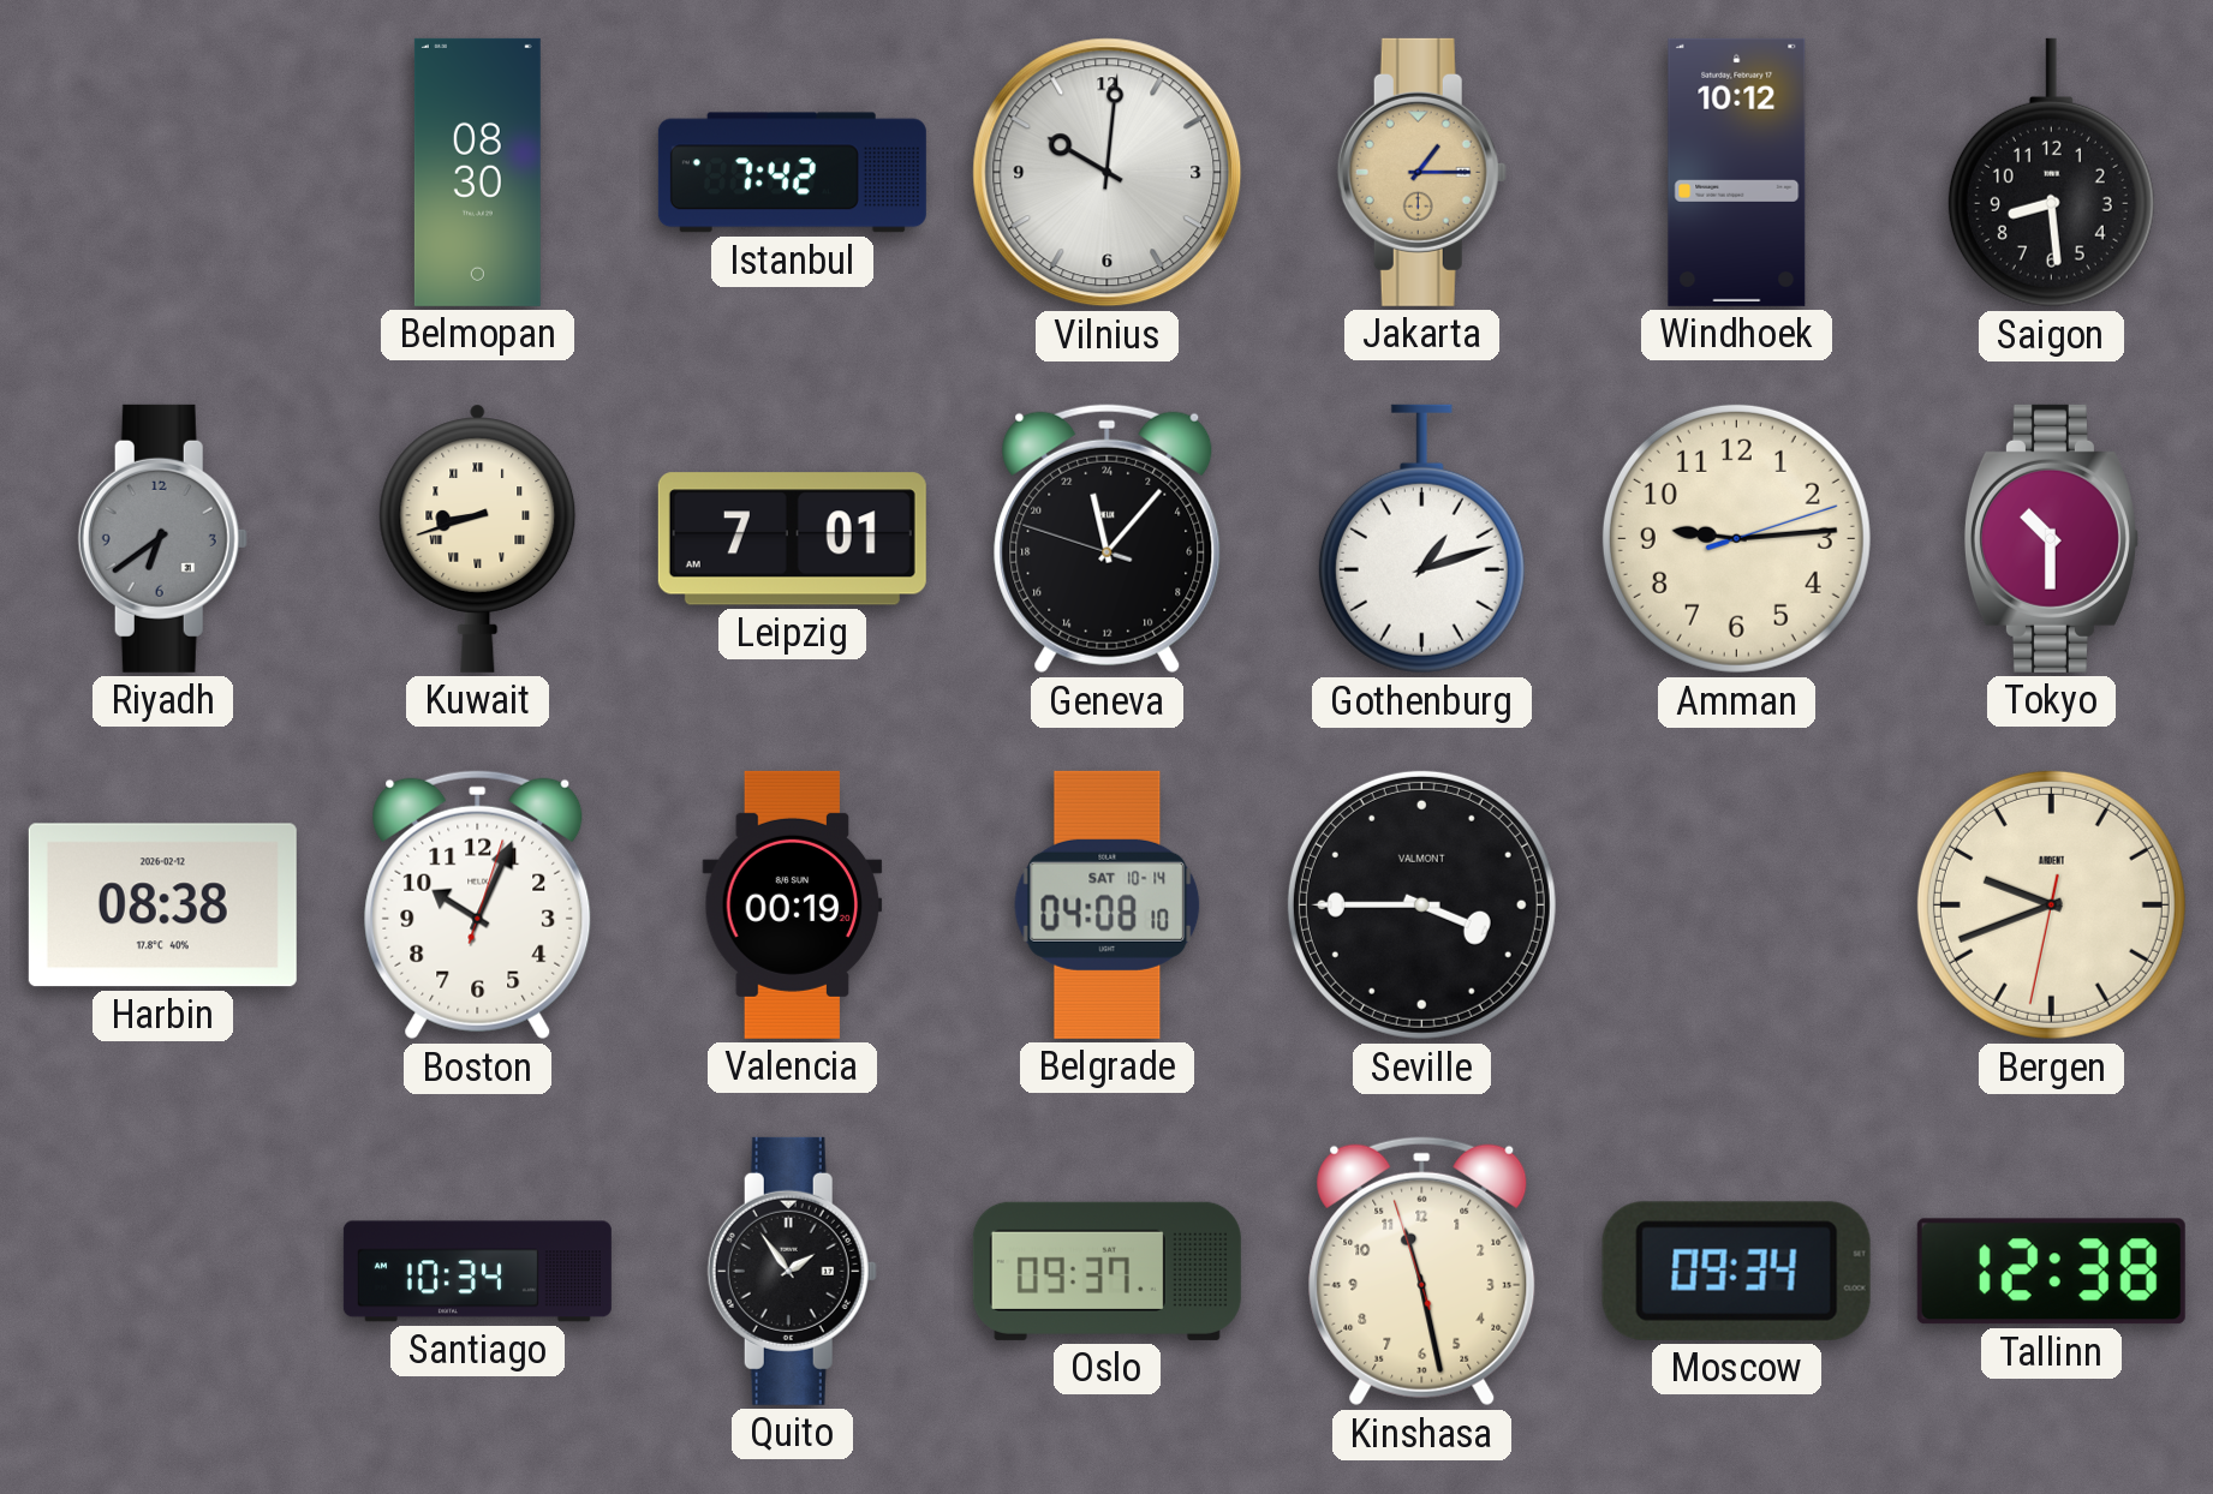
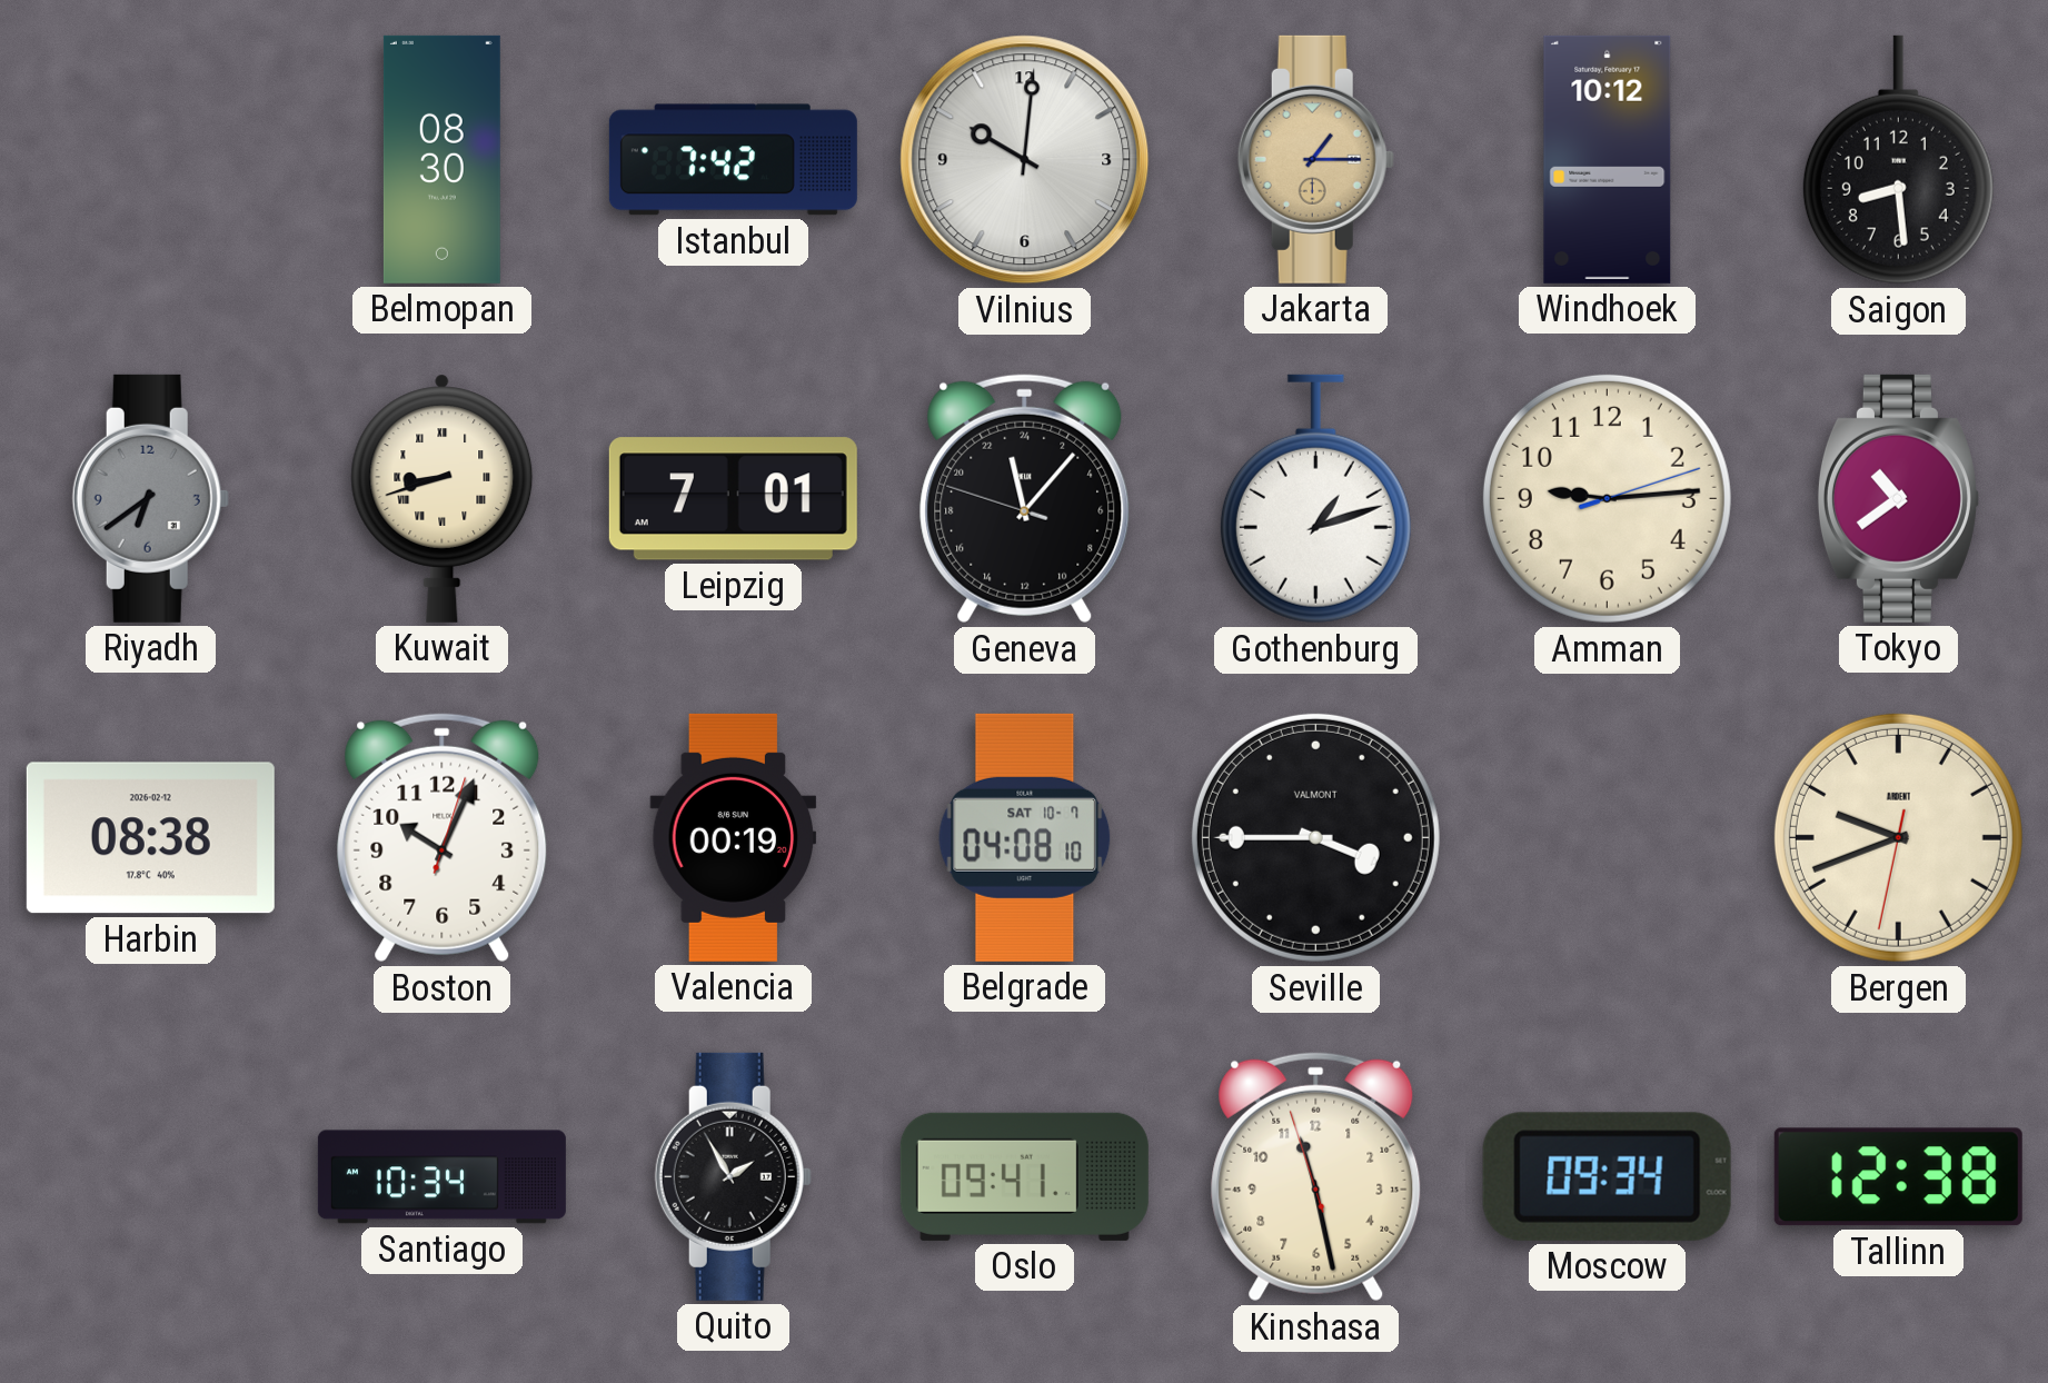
Tokyo: 10:30 -> 10:39 (1898, 498)
Belgrade date: SAT 10-14 -> SAT 10-7 (1025, 837)
Quito: 1:54 -> 1:55 (733, 1176)
Oslo: 09:37 -> 09:41 (1024, 1176)
